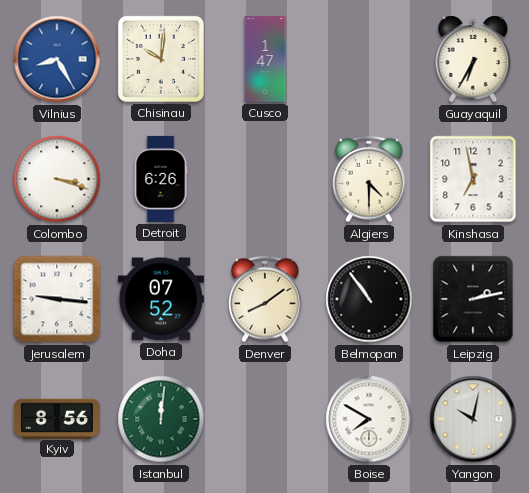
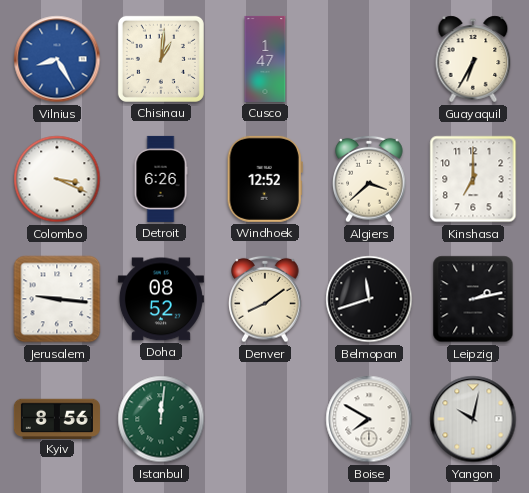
Chisinau: 10:01 -> 1:01 (161, 59)
Colombo: 3:18 -> 3:19 (57, 179)
Windhoek: none -> 12:52 (265, 179)
Algiers: 4:30 -> 3:38 (369, 179)
Kinshasa: 6:58 -> 7:00 (473, 179)
Doha: 07:52 -> 08:52 (161, 299)
Belmopan: 10:54 -> 11:42 (369, 299)
